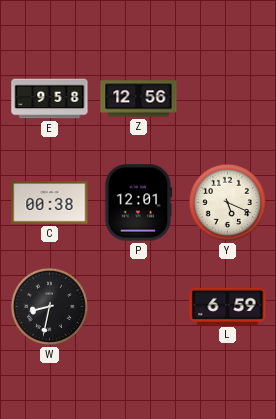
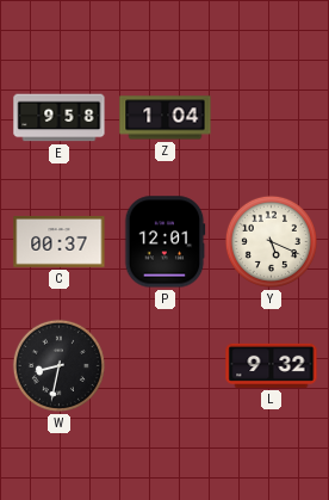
Z: 12:56 -> 1:04 (166, 118)
C: 00:38 -> 00:37 (60, 242)
L: 6:59 -> 9:32 (272, 365)
